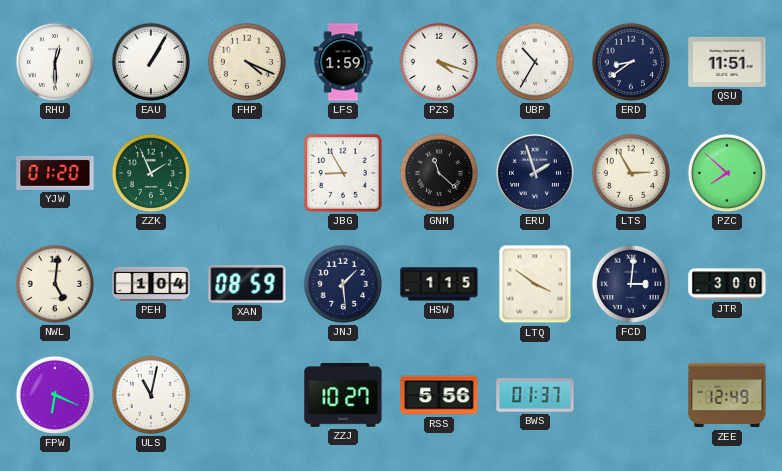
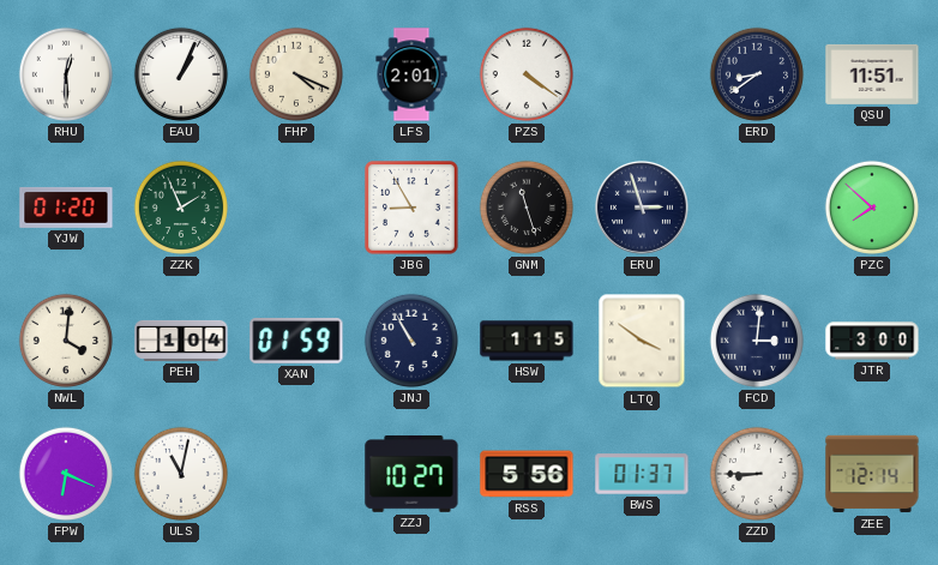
EAU: 1:05 -> 1:04 (181, 74)
LFS: 1:59 -> 2:01 (411, 74)
PZS: 4:18 -> 4:21 (527, 74)
UBP: 10:35 -> none (535, 62)
GNM: 11:22 -> 11:27 (527, 208)
ERU: 1:57 -> 2:57 (642, 208)
LTS: 2:55 -> none (631, 173)
NWL: 5:01 -> 4:01 (66, 341)
XAN: 08:59 -> 01:59 (296, 342)
JNJ: 1:29 -> 10:55 (411, 341)
ZZD: none -> 8:45 (757, 474)
ZEE: 12:49 -> 12:14 (872, 474)
